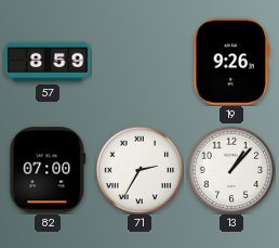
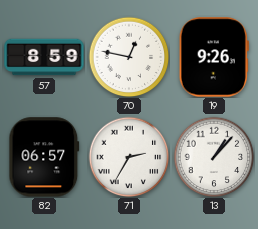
70: none -> 12:47 (129, 57)
82: 07:00 -> 06:57 (44, 157)
